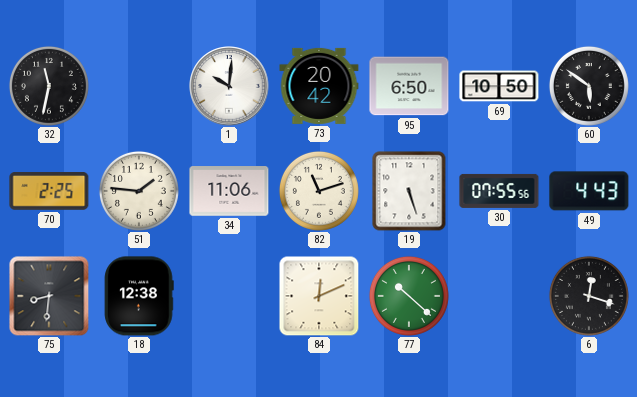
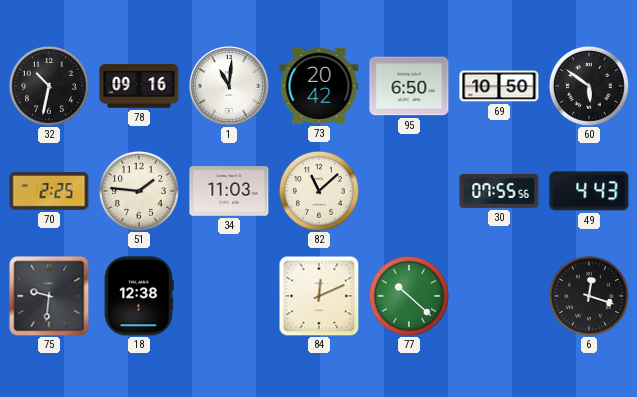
32: 11:32 -> 10:32 (49, 86)
78: none -> 09:16 (139, 86)
1: 10:01 -> 11:01 (229, 86)
34: 11:06 -> 11:03 (229, 191)
82: 11:12 -> 11:08 (319, 191)
19: 5:27 -> none (409, 191)
75: 8:31 -> 9:31 (49, 296)
